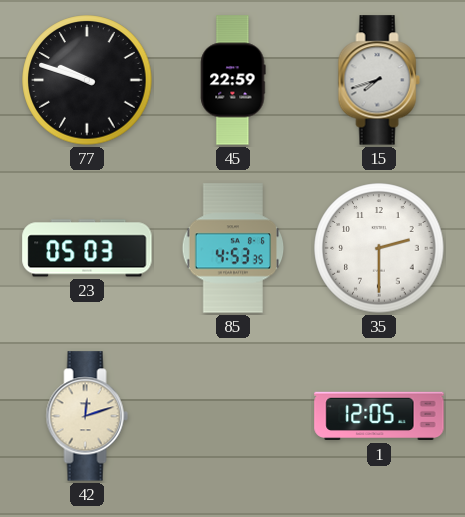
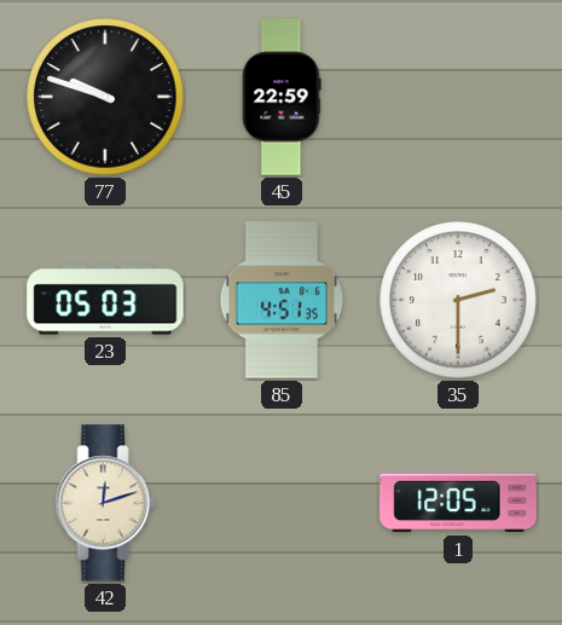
15: 7:42 -> none (379, 80)
85: 4:53 -> 4:51 (282, 300)
